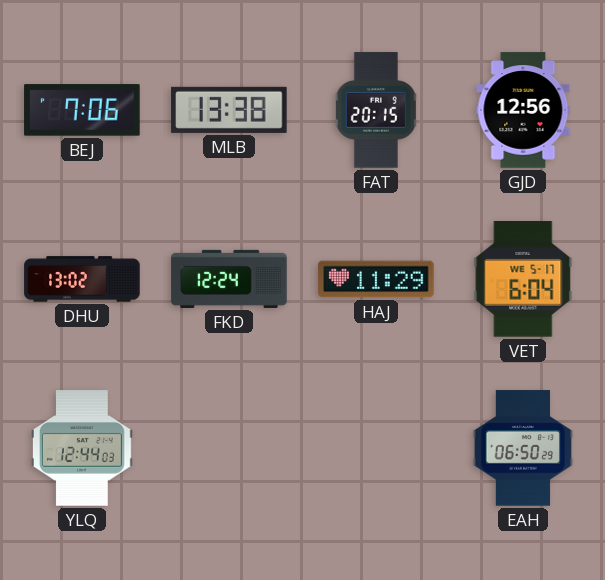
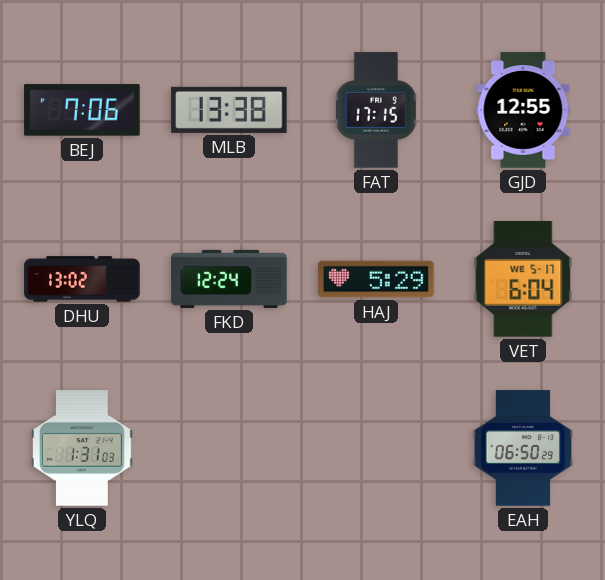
FAT: 20:15 -> 17:15 (376, 110)
GJD: 12:56 -> 12:55 (523, 110)
HAJ: 11:29 -> 5:29 (376, 279)
YLQ: 12:44 -> 1:31 (83, 448)
